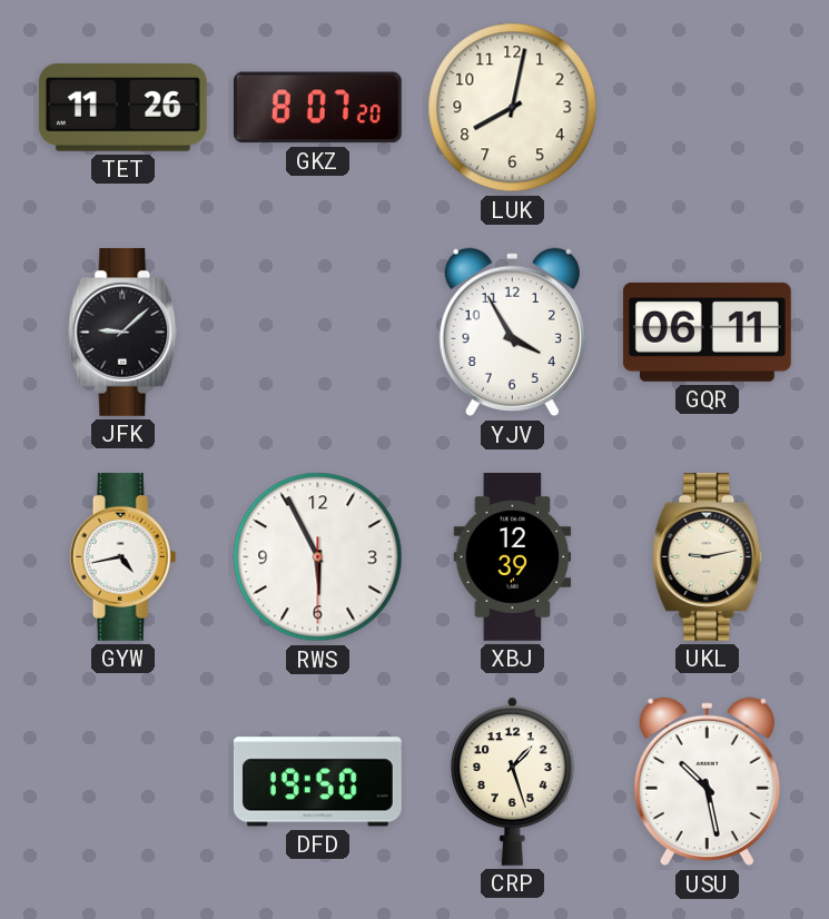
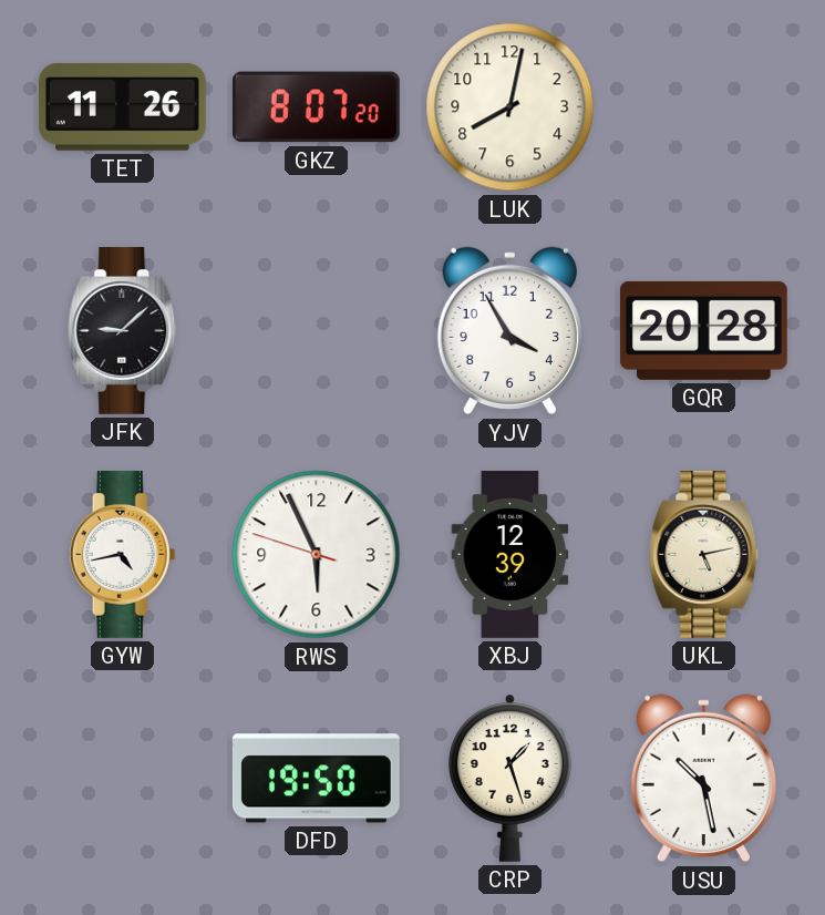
GQR: 06:11 -> 20:28 (703, 330)
RWS: 5:55:30 -> 5:55:48 (317, 555)
UKL: 9:13 -> 5:13 (704, 554)
